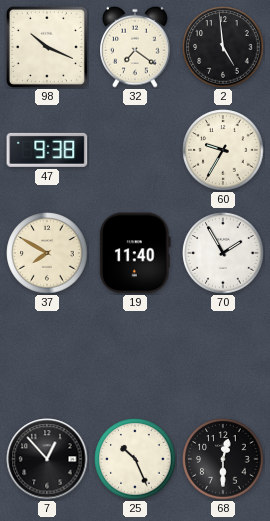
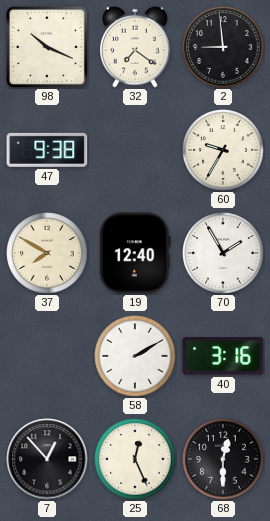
2: 4:59 -> 8:59 (223, 47)
19: 11:40 -> 12:40 (136, 253)
58: none -> 2:10 (135, 356)
40: none -> 3:16 (223, 356)
25: 10:26 -> 12:26 (135, 459)
